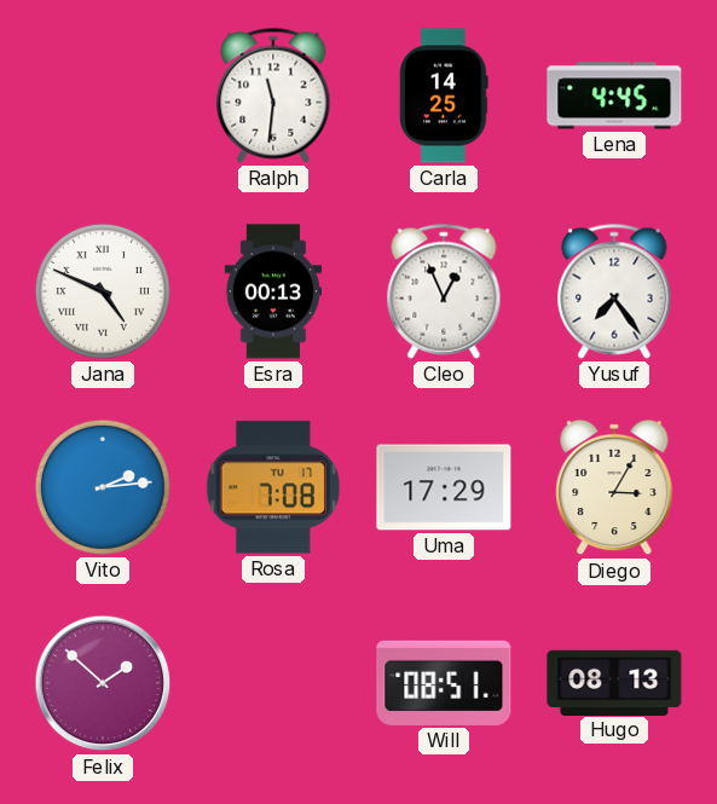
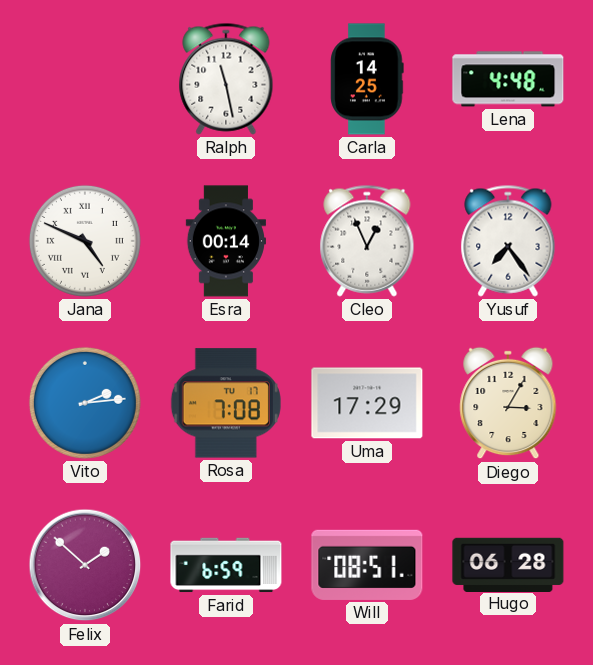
Ralph: 11:31 -> 11:28 (226, 79)
Lena: 4:45 -> 4:48 (508, 79)
Esra: 00:13 -> 00:14 (226, 241)
Farid: none -> 6:59 (226, 565)
Hugo: 08:13 -> 06:28 (508, 564)
